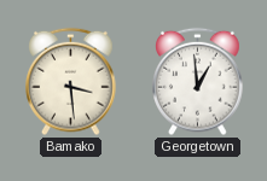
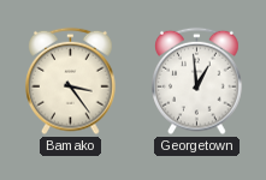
Bamako: 3:29 -> 3:24 (71, 82)
